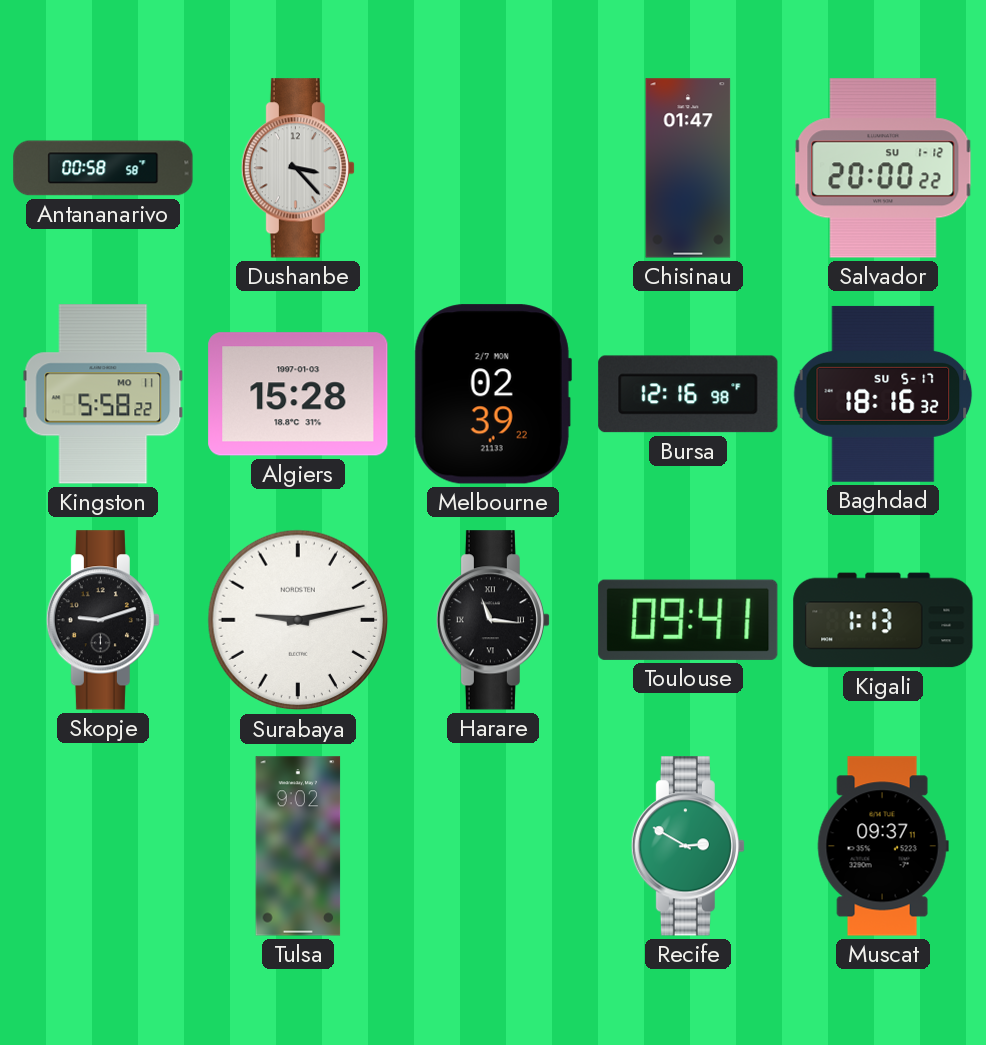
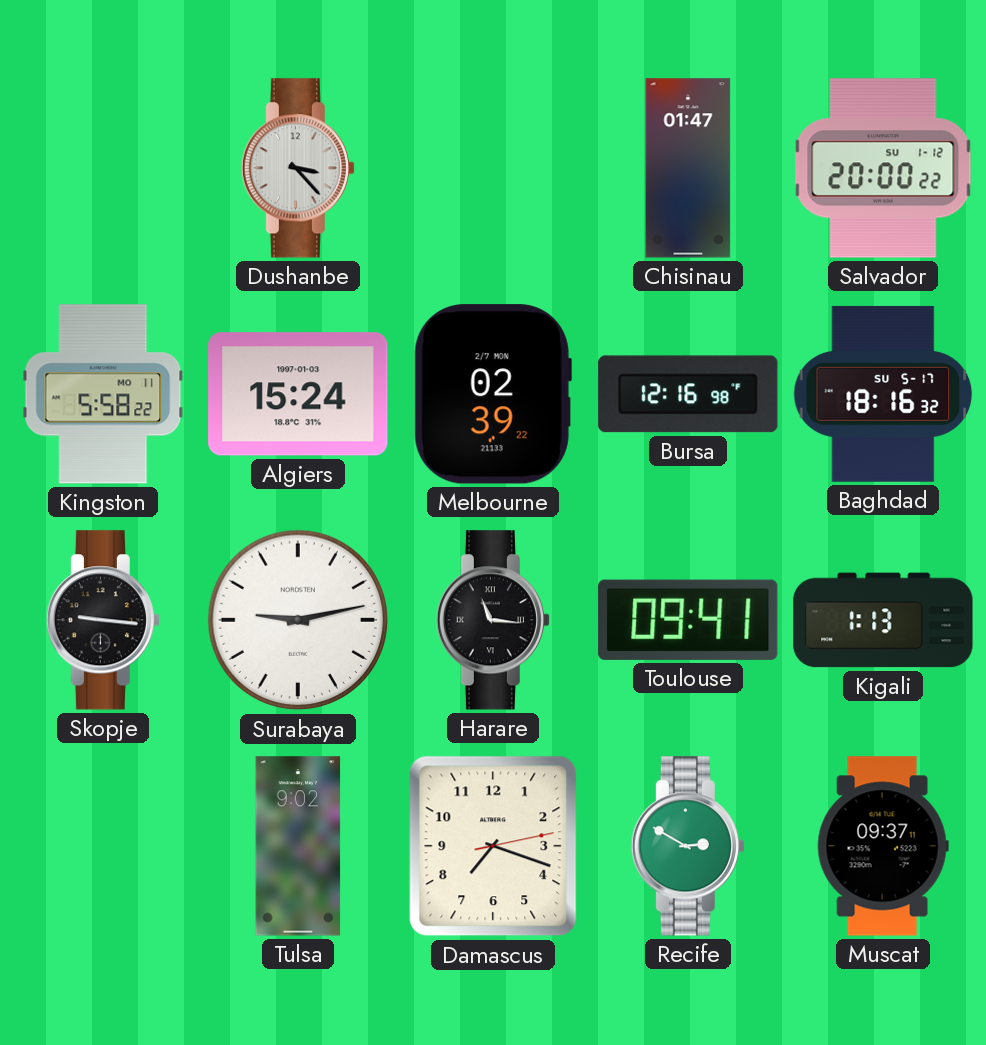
Antananarivo: 00:58 -> none (103, 168)
Algiers: 15:28 -> 15:24 (298, 394)
Skopje: 9:12 -> 9:16 (103, 620)
Damascus: none -> 7:18 (493, 846)
